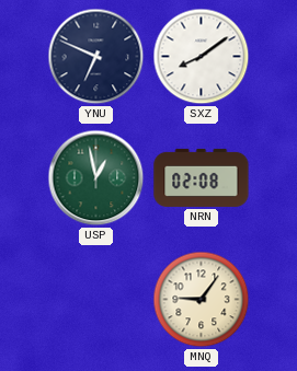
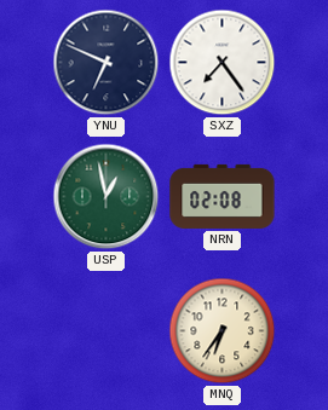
SXZ: 8:09 -> 7:24 (223, 63)
MNQ: 9:06 -> 6:36 (223, 331)
